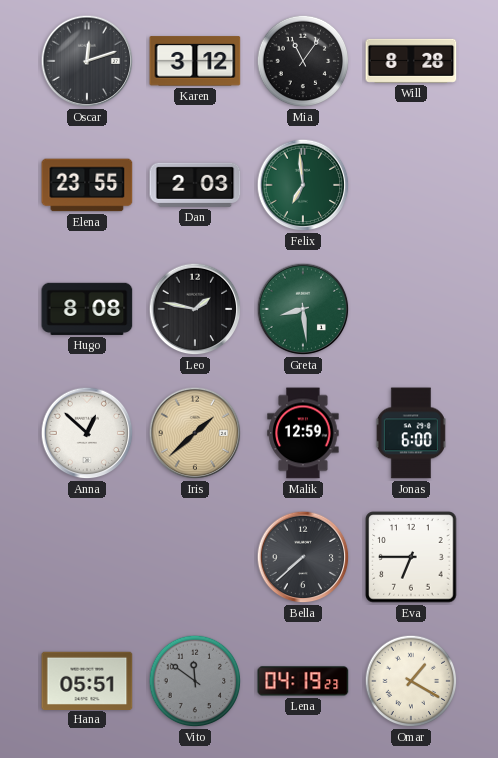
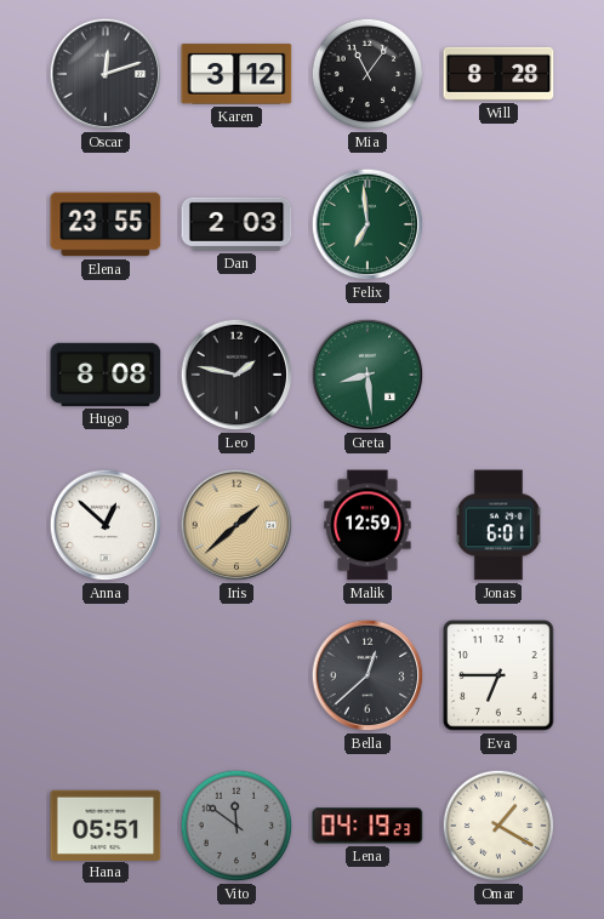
Jonas: 6:00 -> 6:01 (498, 525)
Bella: 7:38 -> 12:38 (367, 675)
